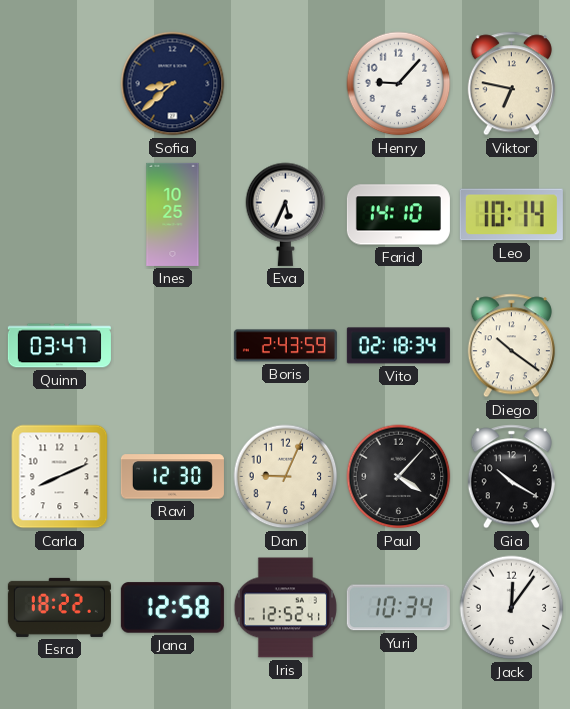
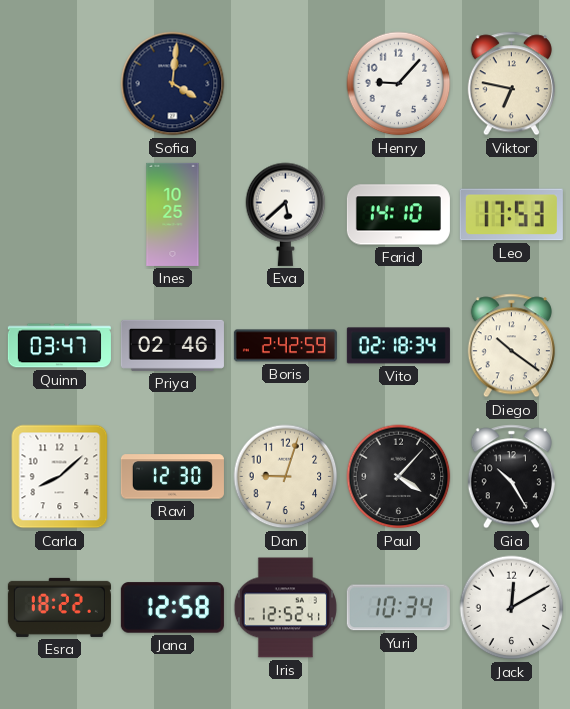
Sofia: 8:38 -> 4:01 (173, 84)
Eva: 5:34 -> 5:38 (286, 214)
Leo: 10:14 -> 17:53 (511, 215)
Priya: none -> 02:46 (172, 345)
Boris: 2:43 -> 2:42 (285, 346)
Carla: 8:11 -> 8:08 (60, 477)
Dan: 9:04 -> 9:03 (286, 477)
Gia: 10:20 -> 10:25 (511, 477)
Jack: 12:06 -> 12:10 (512, 608)
